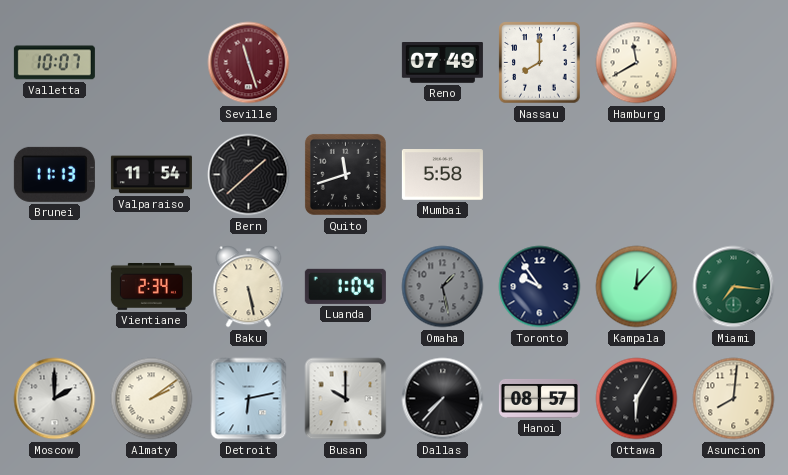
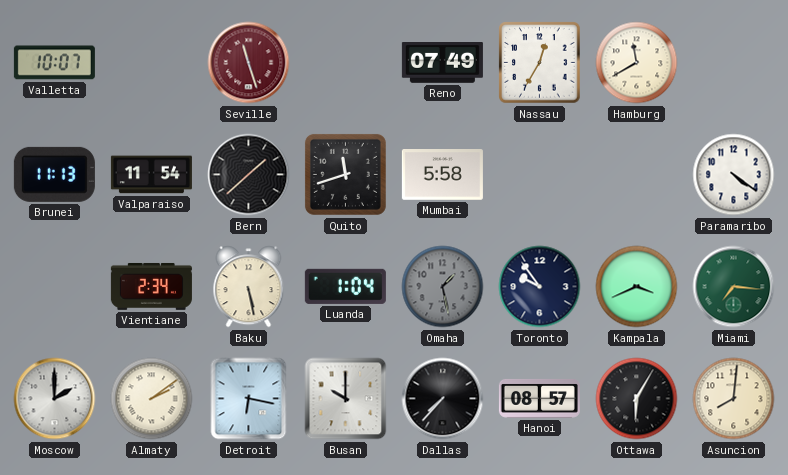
Nassau: 8:00 -> 12:35 (540, 63)
Paramaribo: none -> 4:21 (734, 175)
Kampala: 12:07 -> 3:41 (637, 287)
Detroit: 6:13 -> 6:17 (249, 399)
